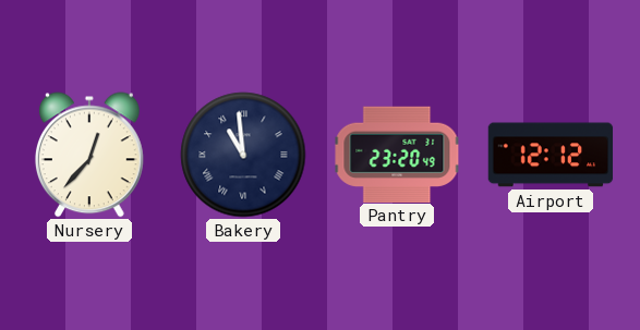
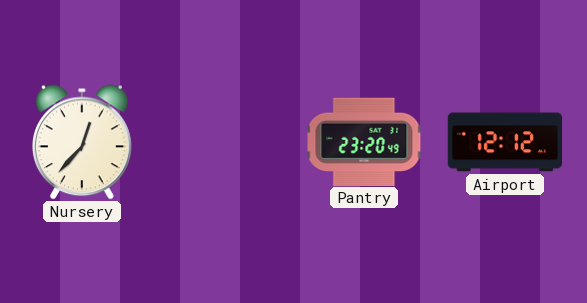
Bakery: 10:59 -> none (243, 155)
